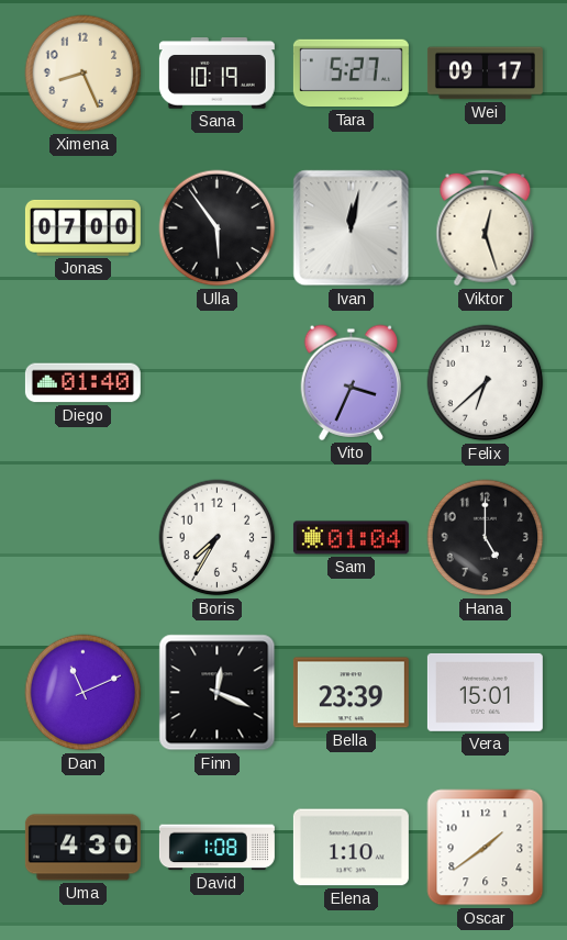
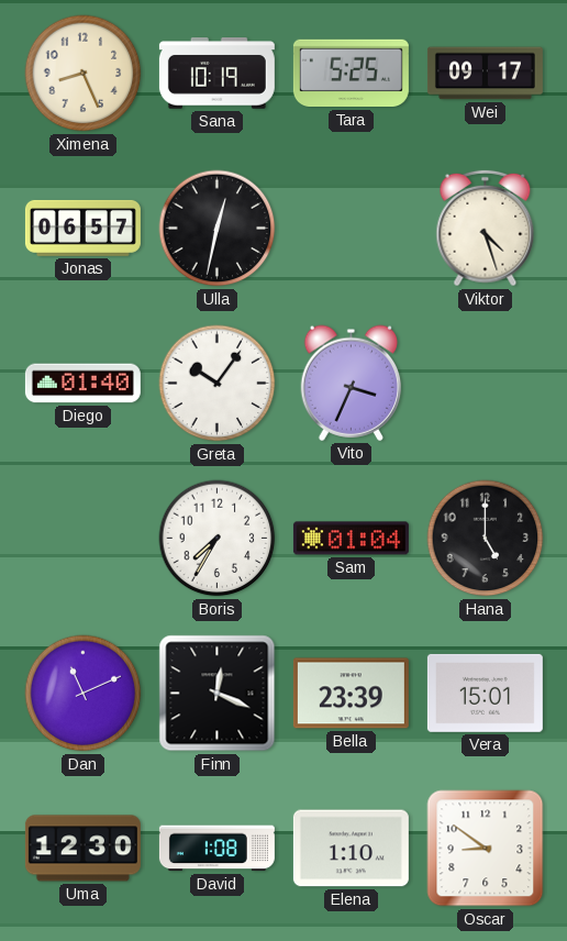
Tara: 5:27 -> 5:25 (351, 74)
Jonas: 07:00 -> 06:57 (82, 228)
Ulla: 5:54 -> 12:32 (218, 229)
Ivan: 12:02 -> none (352, 228)
Viktor: 12:27 -> 4:27 (486, 229)
Greta: none -> 10:06 (218, 384)
Felix: 6:38 -> none (486, 383)
Uma: 4:30 -> 12:30 (82, 849)
Oscar: 1:39 -> 8:51 (486, 849)
